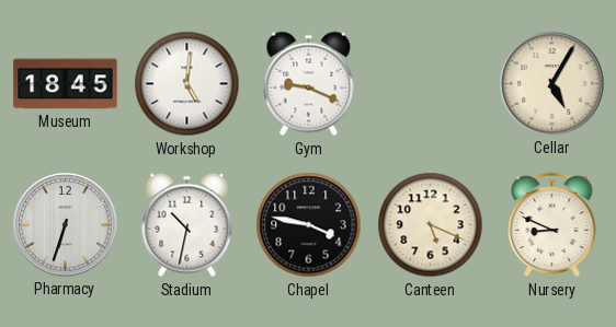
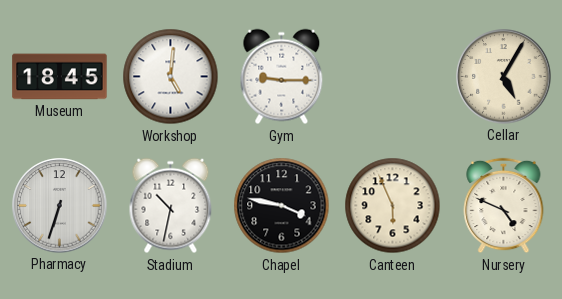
Gym: 9:19 -> 9:15 (282, 77)
Canteen: 5:19 -> 5:56 (393, 206)
Nursery: 8:49 -> 4:49 (504, 206)
